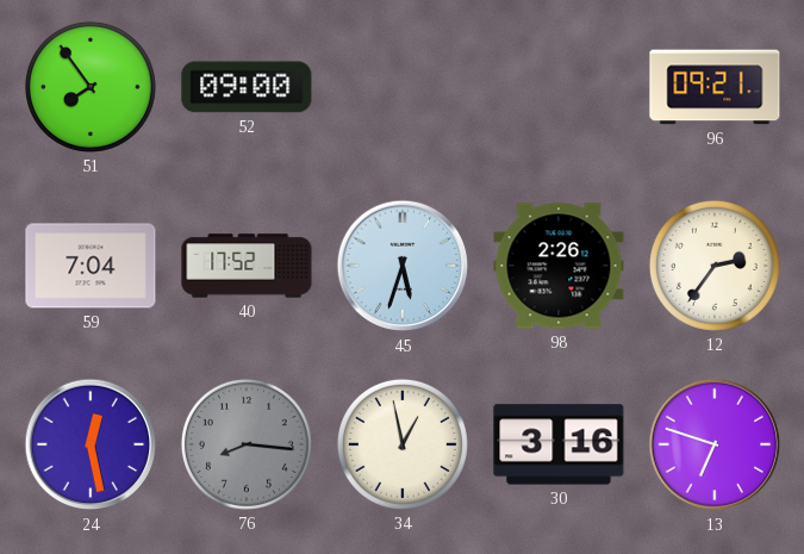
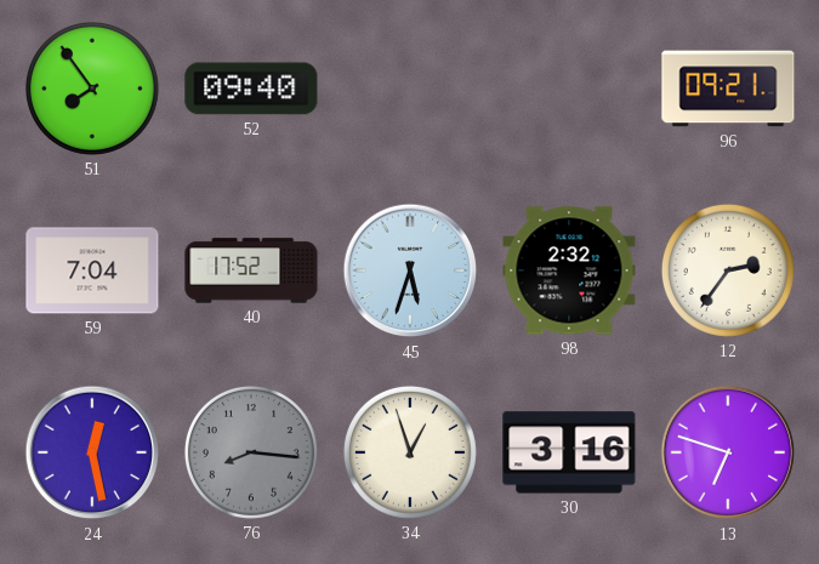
52: 09:00 -> 09:40 (251, 89)
98: 2:26 -> 2:32 (569, 270)
34: 12:58 -> 12:57 (410, 452)
